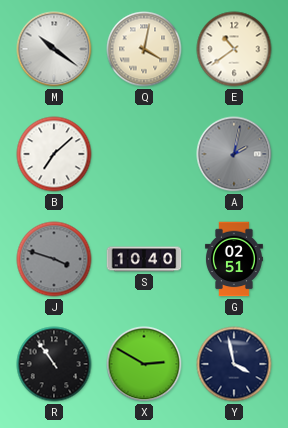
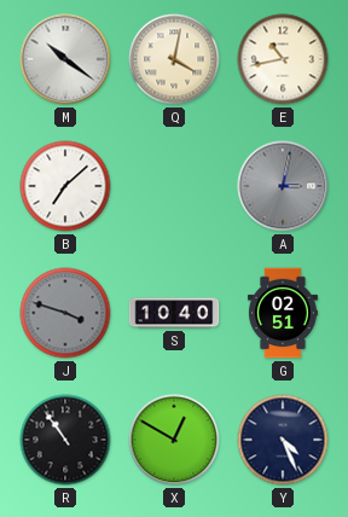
E: 10:39 -> 10:43 (283, 59)
A: 2:02 -> 3:02 (283, 186)
X: 2:50 -> 12:50 (174, 440)
Y: 3:58 -> 4:26 (283, 440)
